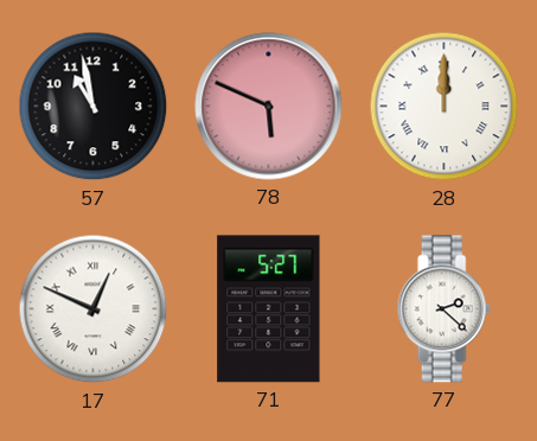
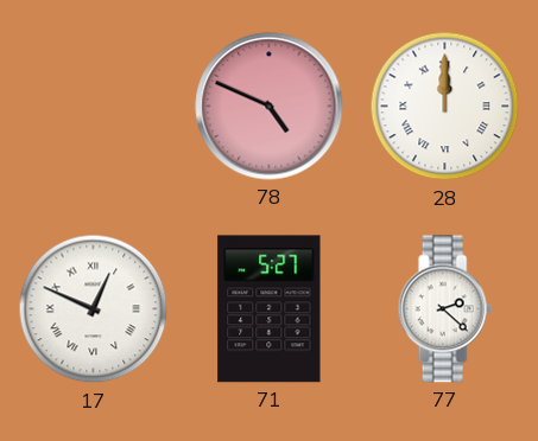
57: 10:58 -> none (94, 107)
78: 5:49 -> 4:49 (270, 107)
